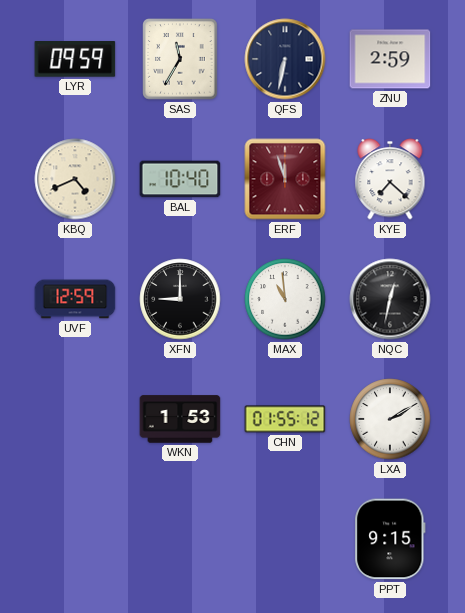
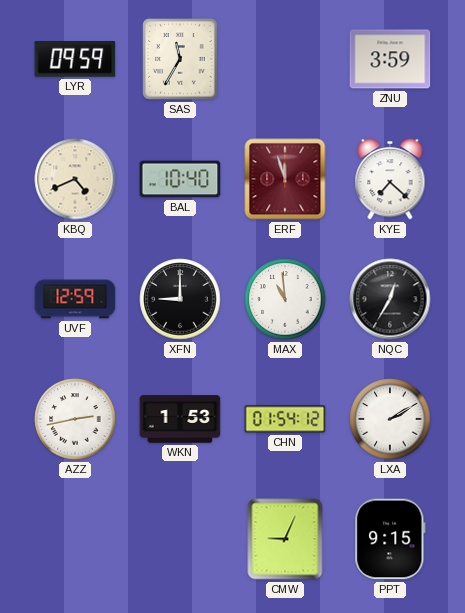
QFS: 6:32 -> none (285, 59)
ZNU: 2:59 -> 3:59 (390, 59)
NQC: 12:32 -> 12:35 (390, 299)
AZZ: none -> 2:43 (75, 419)
CHN: 01:55 -> 01:54 (285, 419)
CMW: none -> 9:04 (285, 539)
